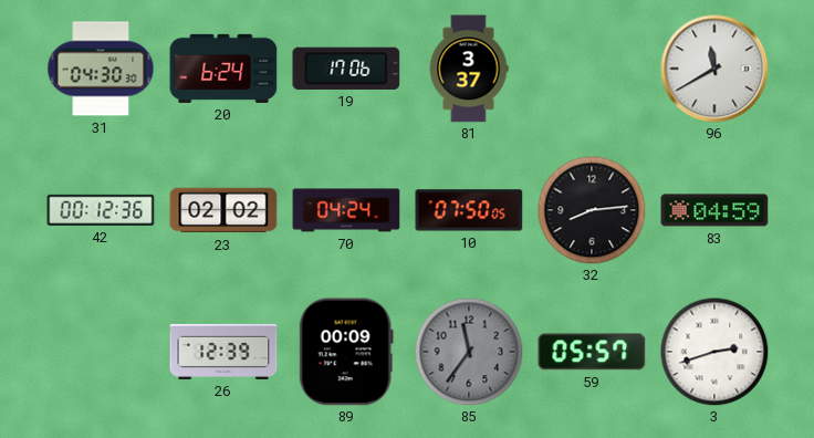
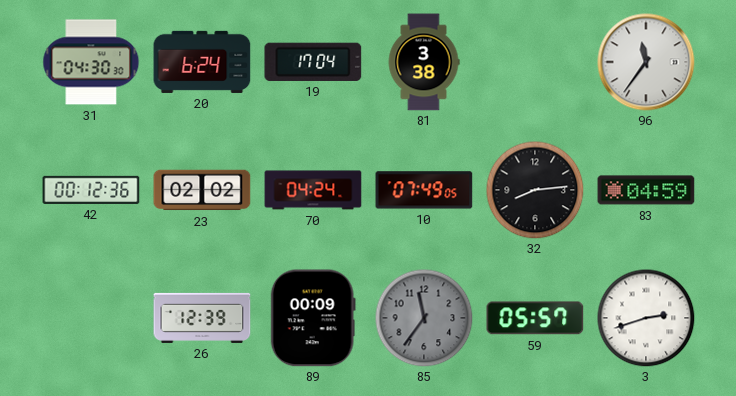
19: 17:06 -> 17:04 (313, 62)
81: 3:37 -> 3:38 (424, 62)
96: 11:40 -> 11:36 (646, 62)
10: 07:50 -> 07:49 (424, 190)
